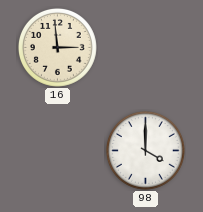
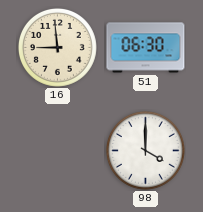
16: 2:59 -> 8:59 (57, 47)
51: none -> 06:30 (146, 48)
